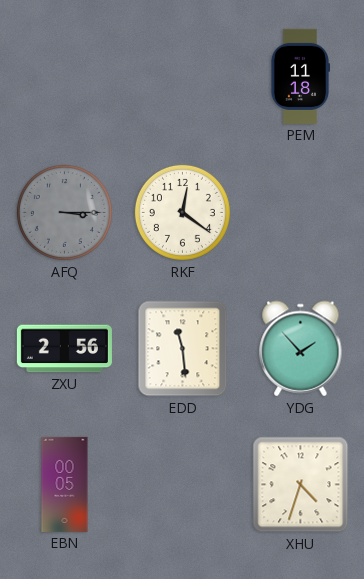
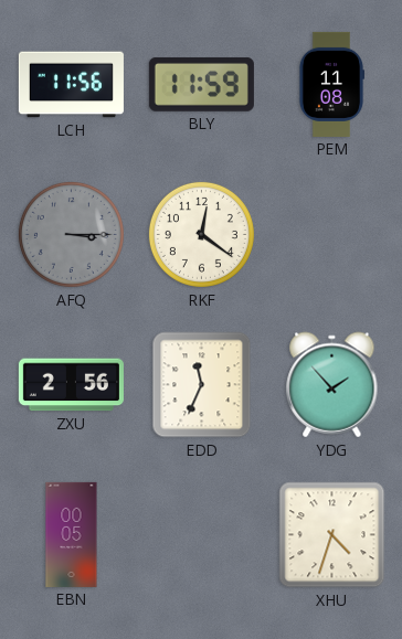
LCH: none -> 11:56 (71, 85)
BLY: none -> 11:59 (201, 84)
PEM: 11:18 -> 11:08 (330, 84)
EDD: 11:29 -> 11:34 (202, 385)
